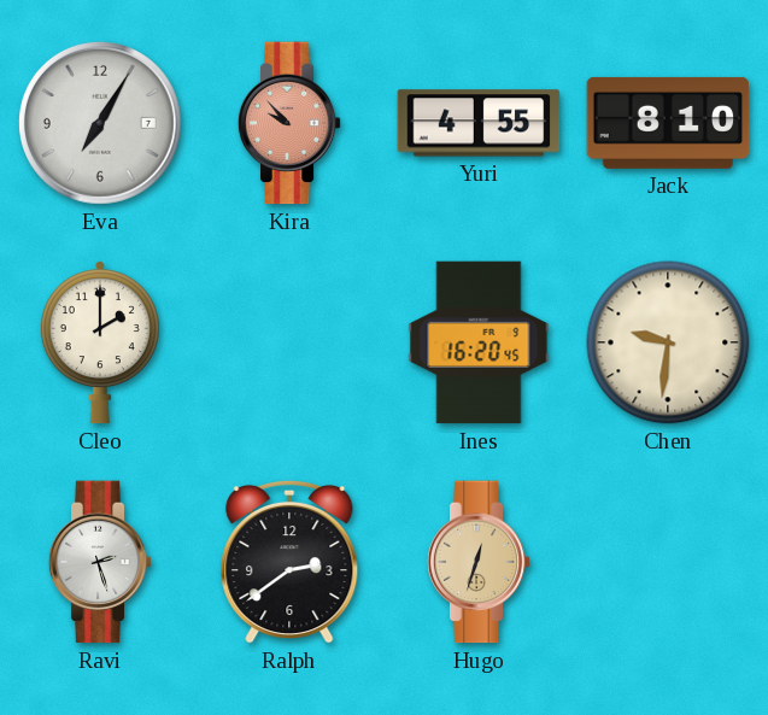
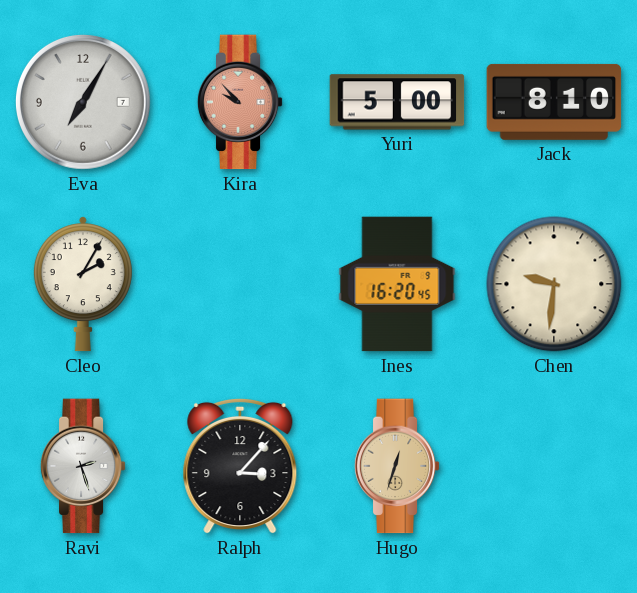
Yuri: 4:55 -> 5:00 (397, 102)
Cleo: 2:00 -> 2:05 (83, 284)
Ralph: 2:39 -> 3:07 (240, 466)
